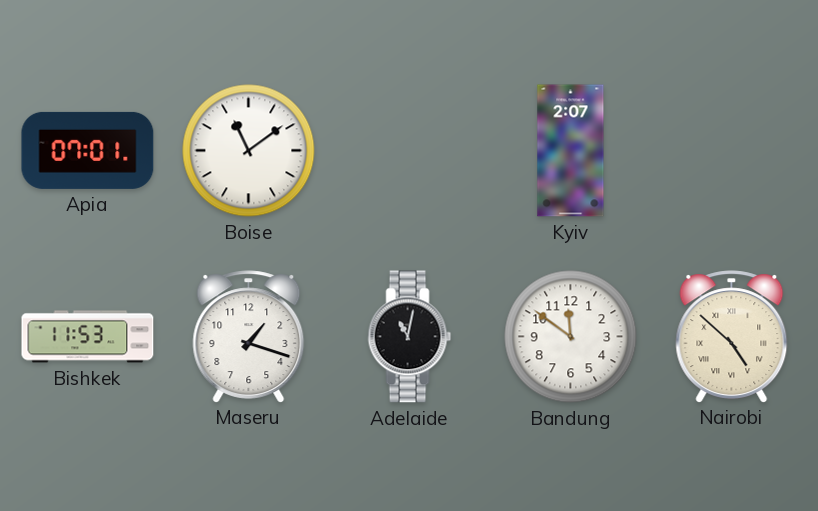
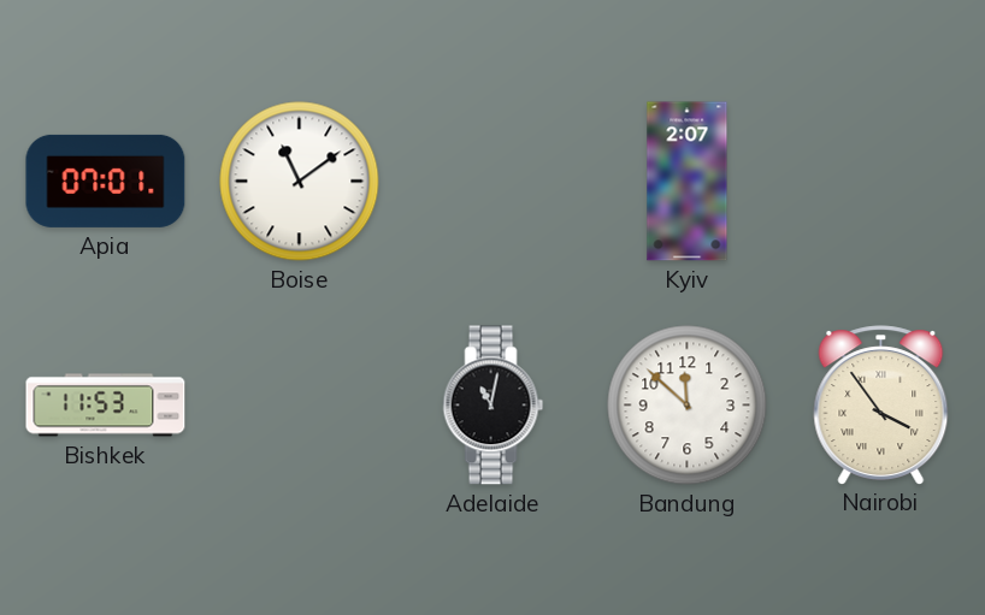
Maseru: 1:18 -> none (249, 336)
Bandung: 11:51 -> 11:52 (688, 406)
Nairobi: 4:52 -> 3:54 (881, 404)
